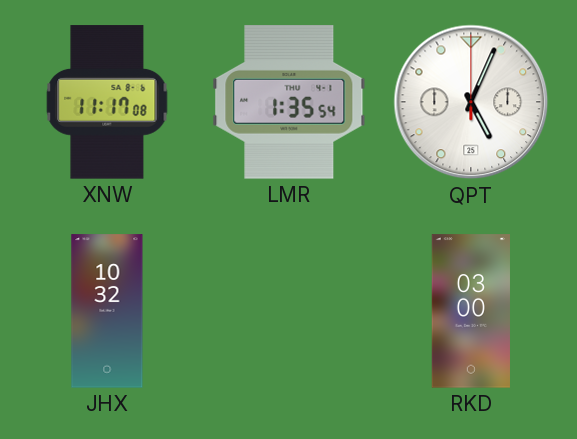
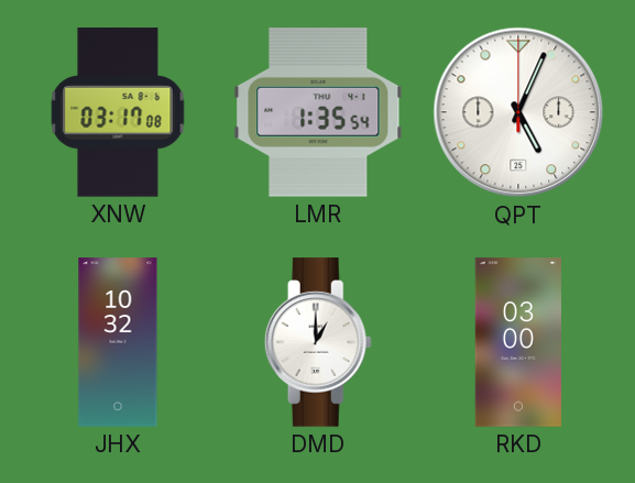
XNW: 11:17 -> 03:17 (118, 112)
DMD: none -> 1:00 (318, 342)
